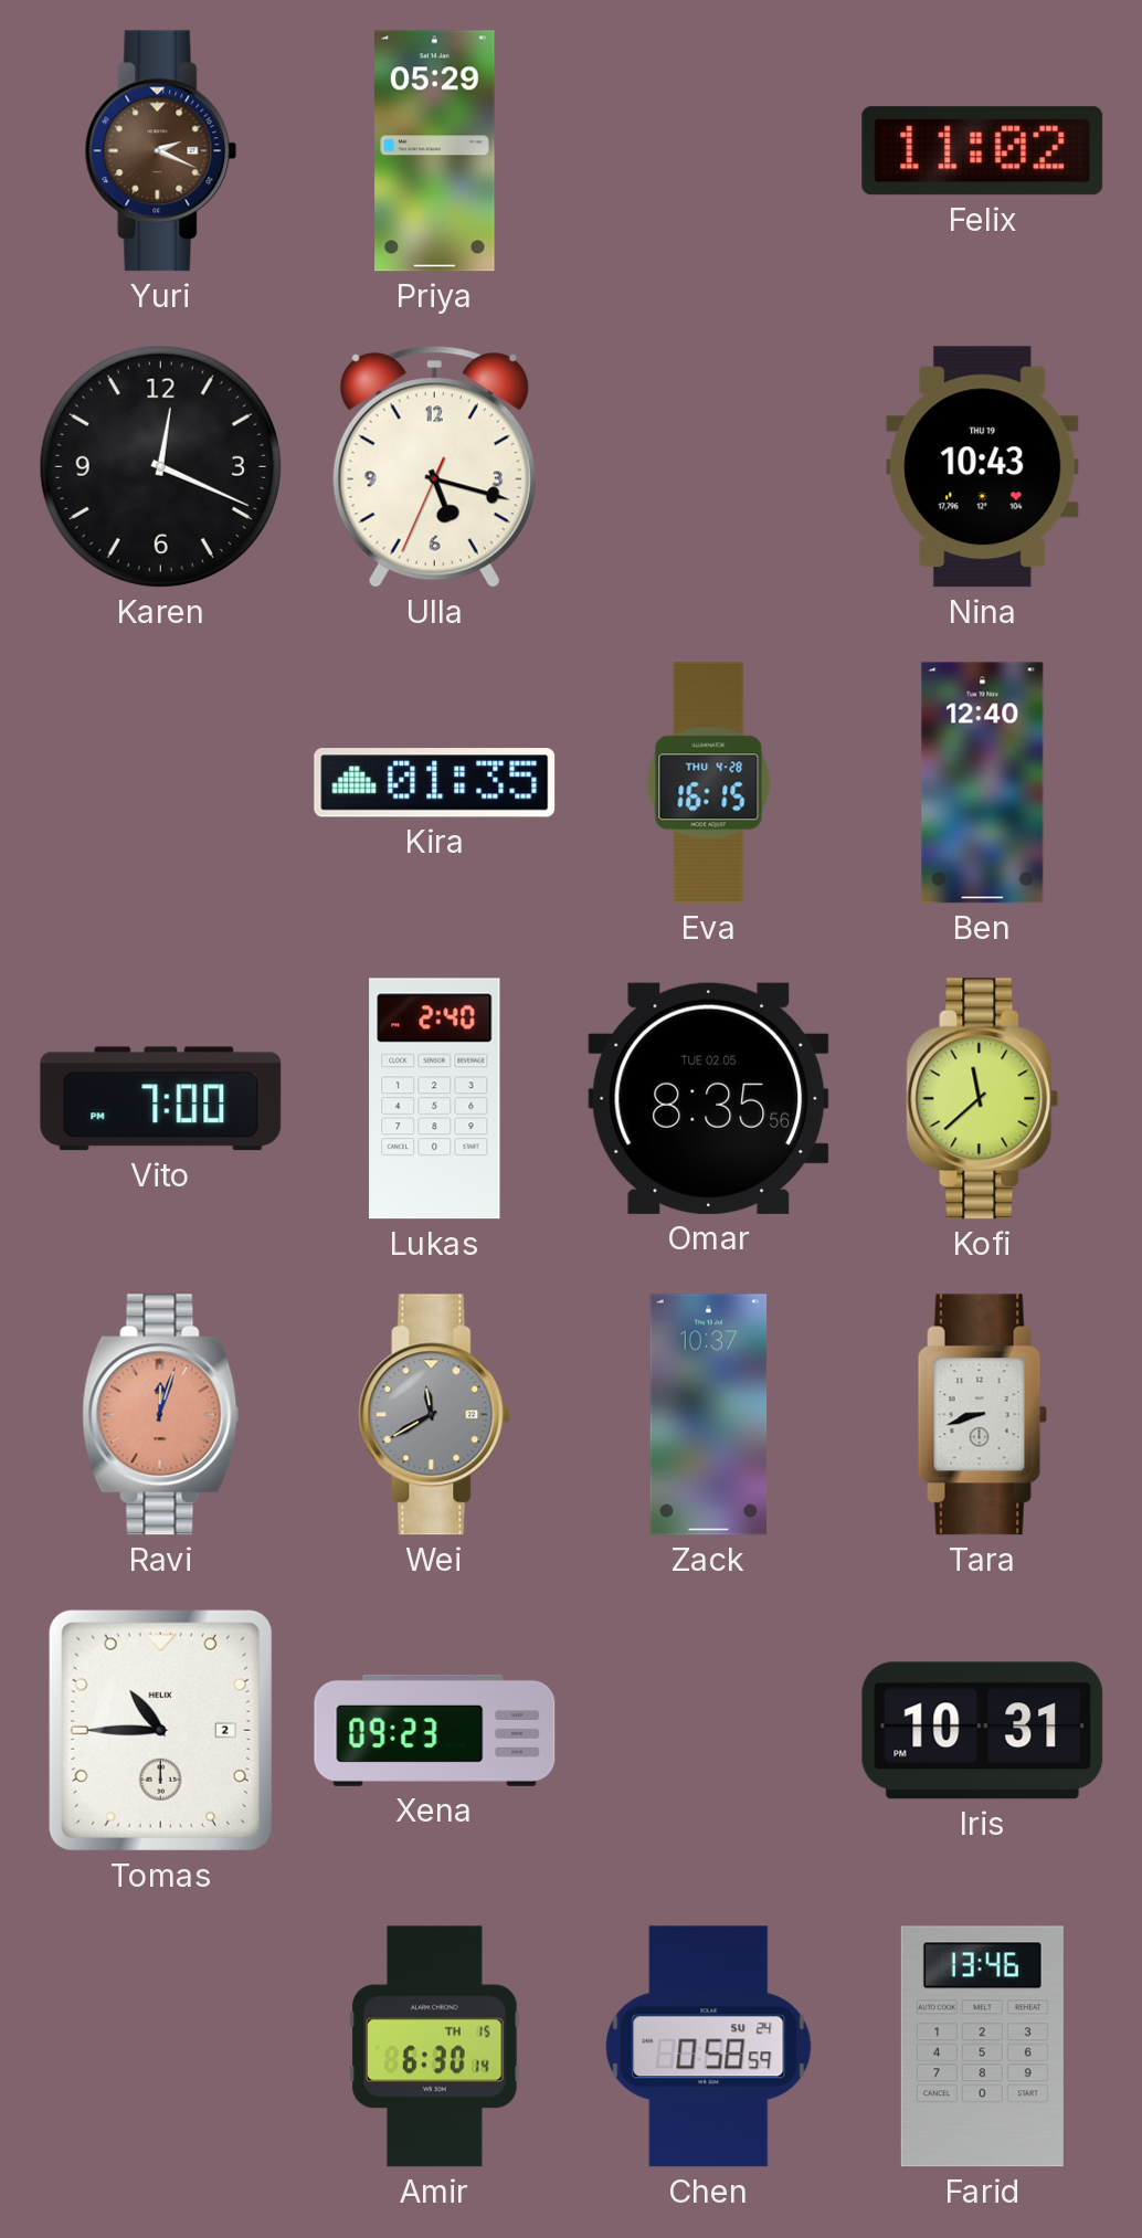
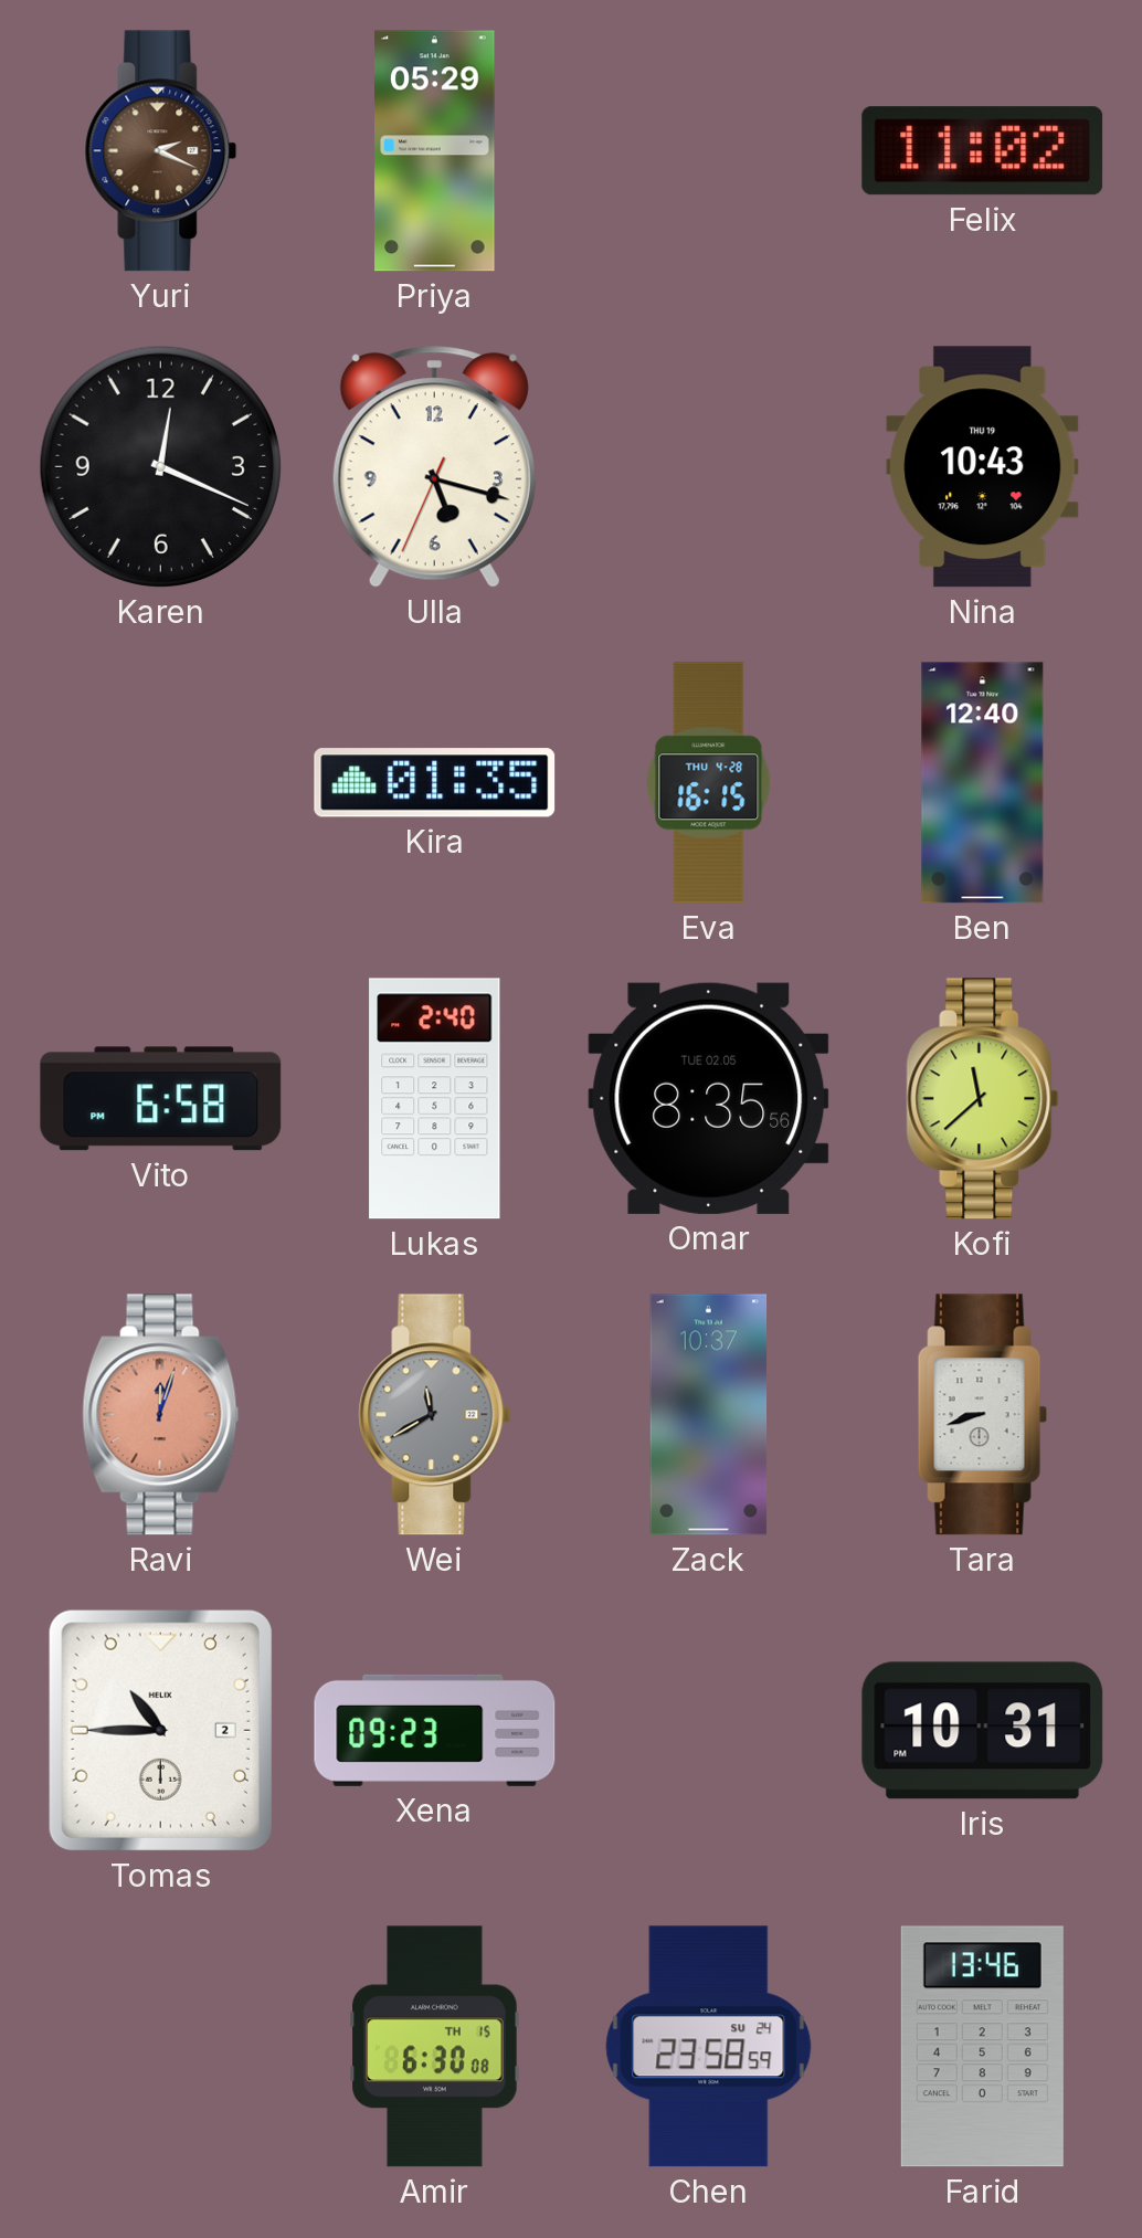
Vito: 7:00 -> 6:58 (161, 1099)
Amir: 6:30:14 -> 6:30:08 (435, 2047)
Chen: 0:58 -> 23:58 (709, 2047)
